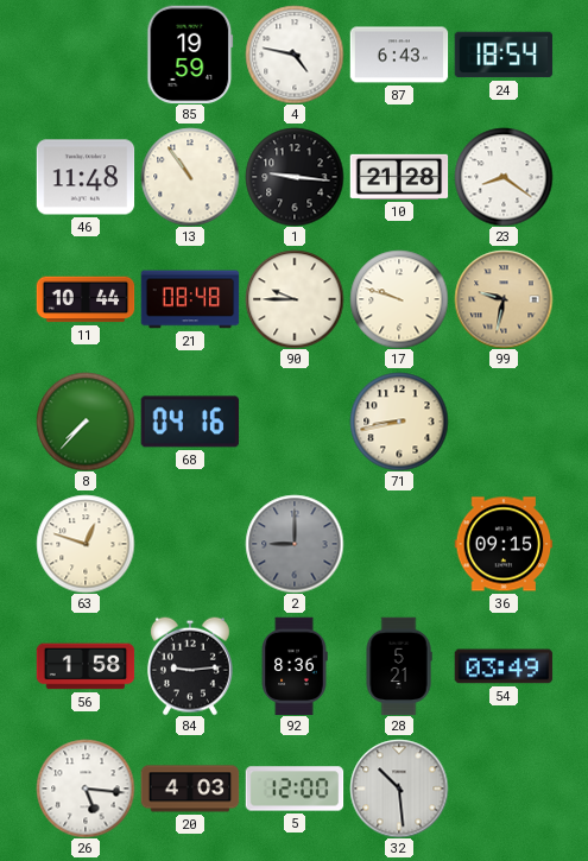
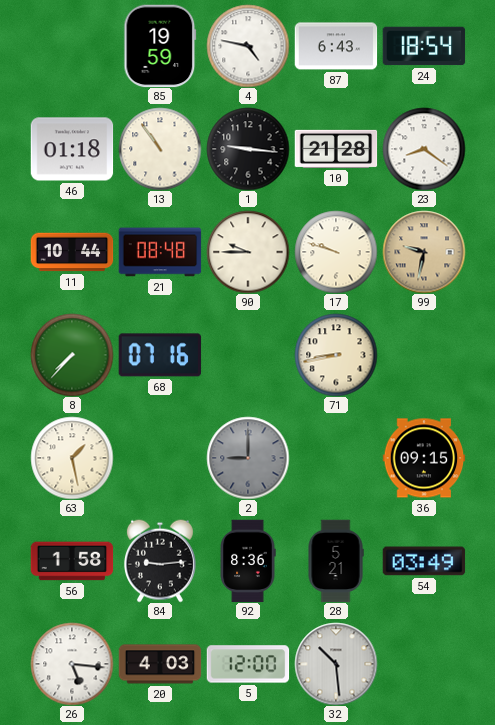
46: 11:48 -> 01:18 (72, 149)
68: 04:16 -> 07:16 (160, 355)
63: 12:48 -> 1:28 (72, 458)
